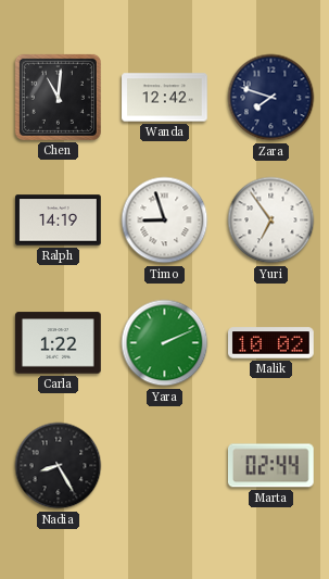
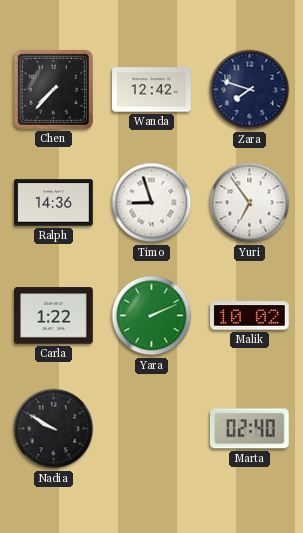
Chen: 11:01 -> 7:37 (53, 89)
Ralph: 14:19 -> 14:36 (54, 203)
Nadia: 8:25 -> 9:50 (54, 429)
Marta: 02:44 -> 02:40 (249, 429)
